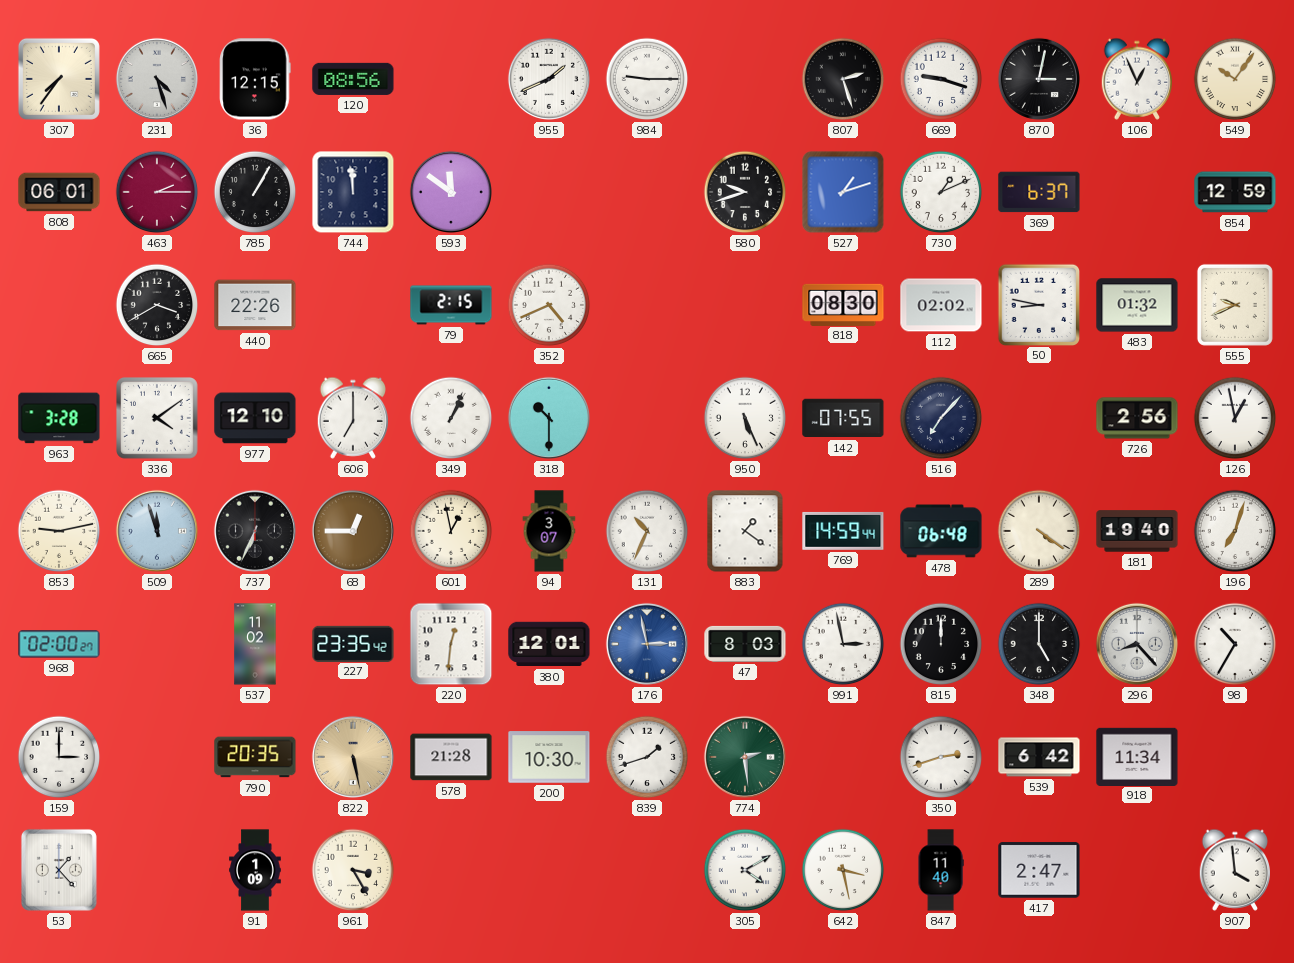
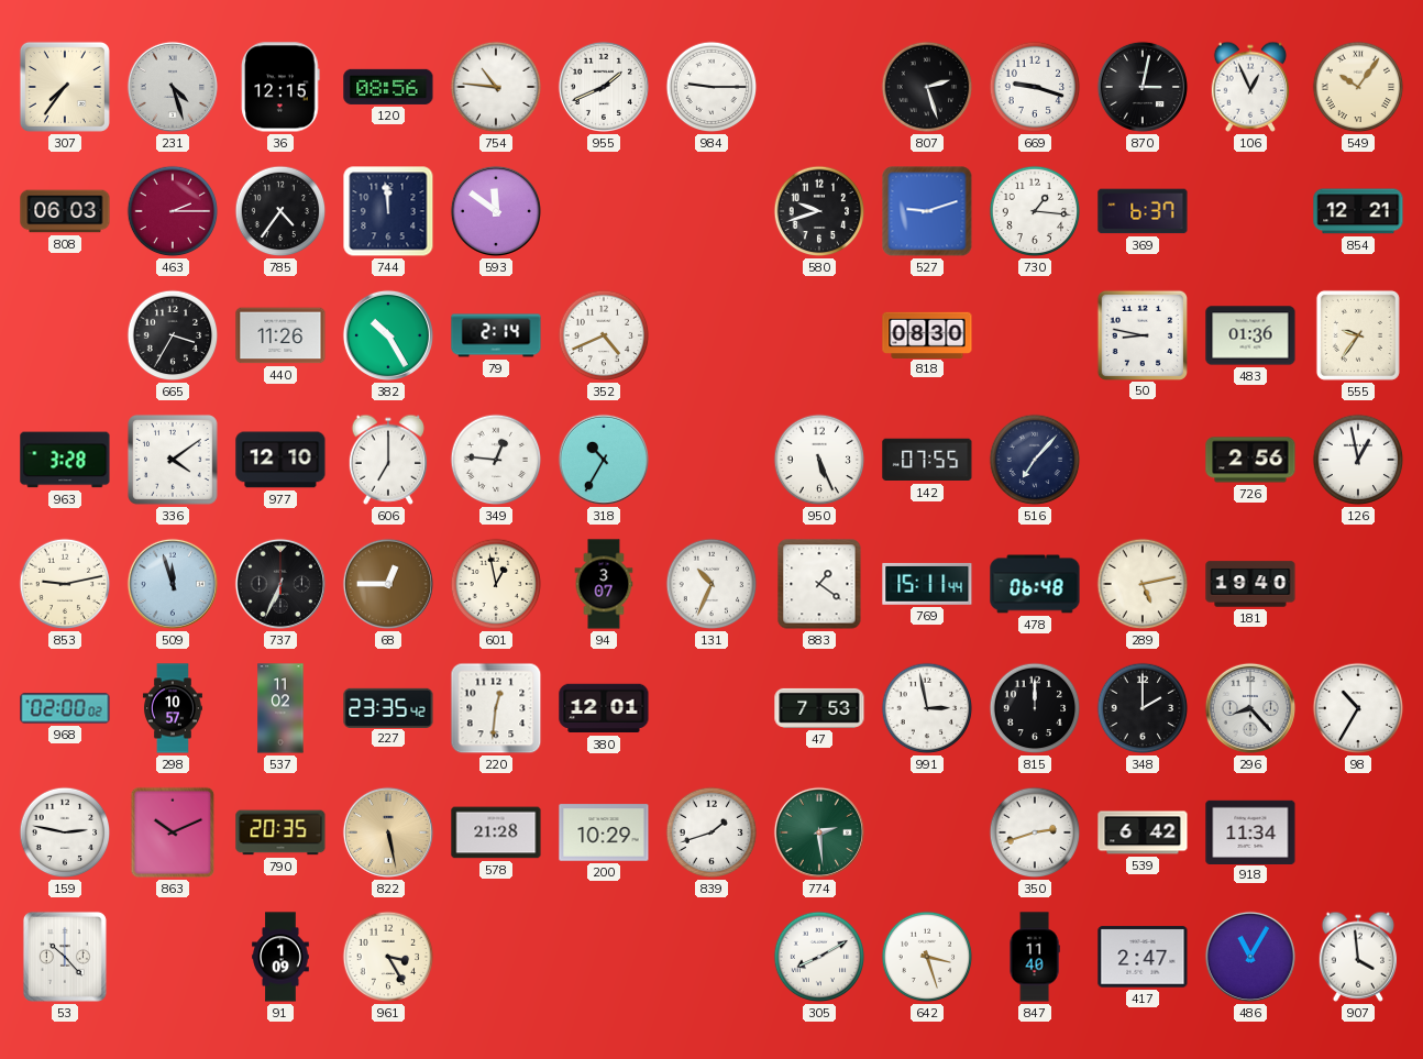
754: none -> 10:46 (496, 87)
808: 06:01 -> 06:03 (65, 211)
785: 1:05 -> 4:36 (280, 211)
527: 1:12 -> 9:12 (927, 211)
730: 1:11 -> 1:16 (1035, 211)
854: 12:59 -> 12:21 (1358, 211)
665: 3:40 -> 3:35 (173, 335)
440: 22:26 -> 11:26 (280, 335)
382: none -> 10:25 (388, 335)
79: 2:15 -> 2:14 (496, 335)
112: 02:02 -> none (941, 305)
483: 01:32 -> 01:36 (1250, 335)
555: 9:41 -> 9:36 (1358, 335)
349: 1:04 -> 12:46 (496, 460)
318: 10:30 -> 10:35 (604, 460)
769: 14:59 -> 15:11 (927, 584)
289: 4:21 -> 5:13 (1143, 584)
196: 7:03 -> none (1235, 531)
968: 02:00:27 -> 02:00:02 (65, 708)
298: none -> 10:57 (173, 708)
176: 2:58 -> none (647, 644)
47: 8:03 -> 7:53 (819, 708)
348: 5:00 -> 2:00 (1143, 708)
159: 3:00 -> 2:47 (65, 832)
863: none -> 10:11 (173, 832)
200: 10:30 -> 10:29 (604, 832)
53: 1:23 -> 10:23 (65, 957)
305: 4:10 -> 8:10 (819, 957)
642: 3:28 -> 3:27 (927, 957)
486: none -> 11:05 (1250, 957)
